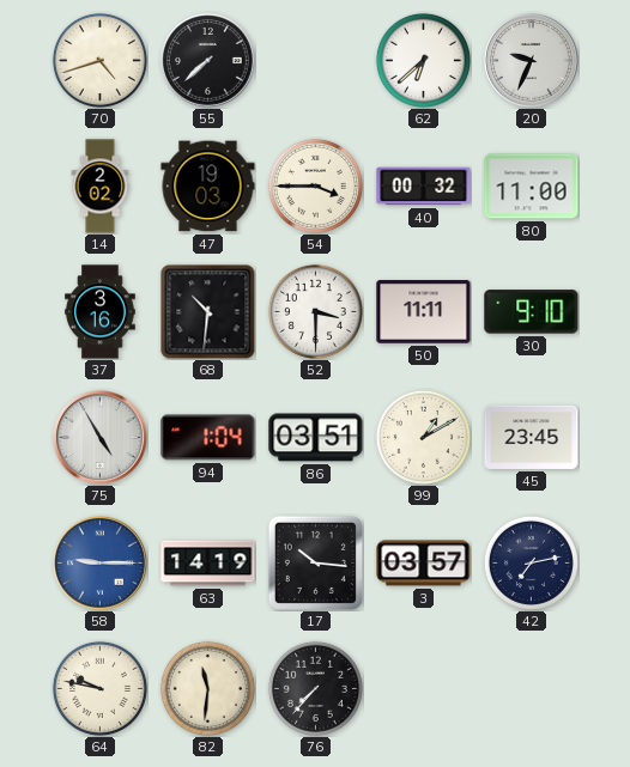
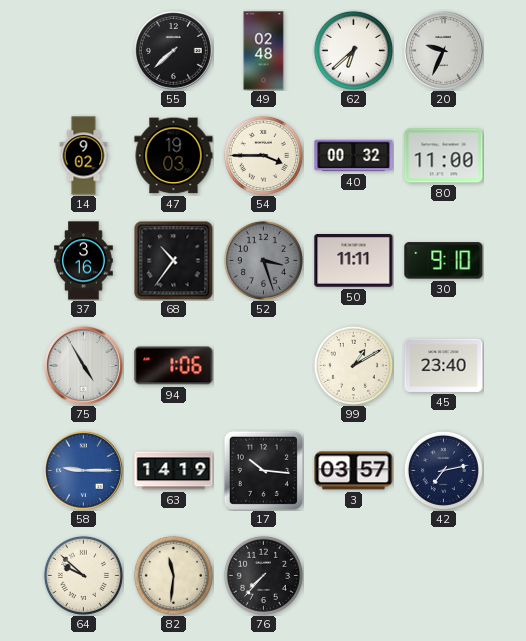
70: 4:42 -> none (99, 60)
49: none -> 02:48 (264, 51)
14: 2:02 -> 9:02 (84, 156)
68: 10:31 -> 10:36 (174, 261)
52: 3:30 -> 3:27 (263, 260)
52 dial: white -> grey (263, 260)
94: 1:04 -> 1:06 (174, 366)
86: 03:51 -> none (316, 438)
45: 23:45 -> 23:40 (444, 365)
64: 9:47 -> 9:52 (83, 575)
